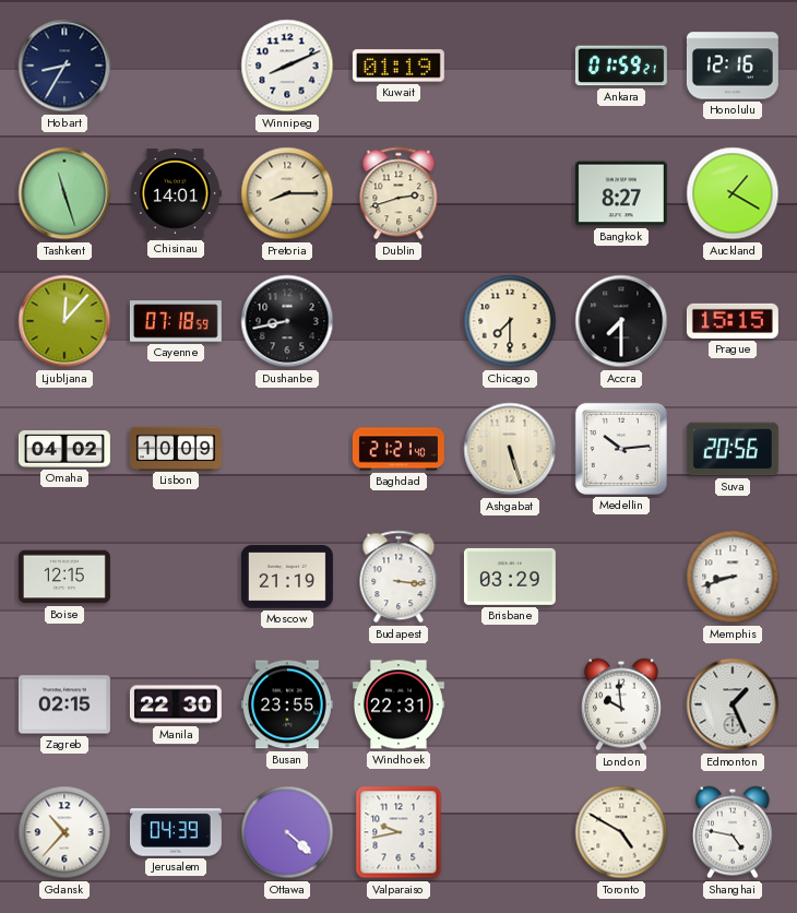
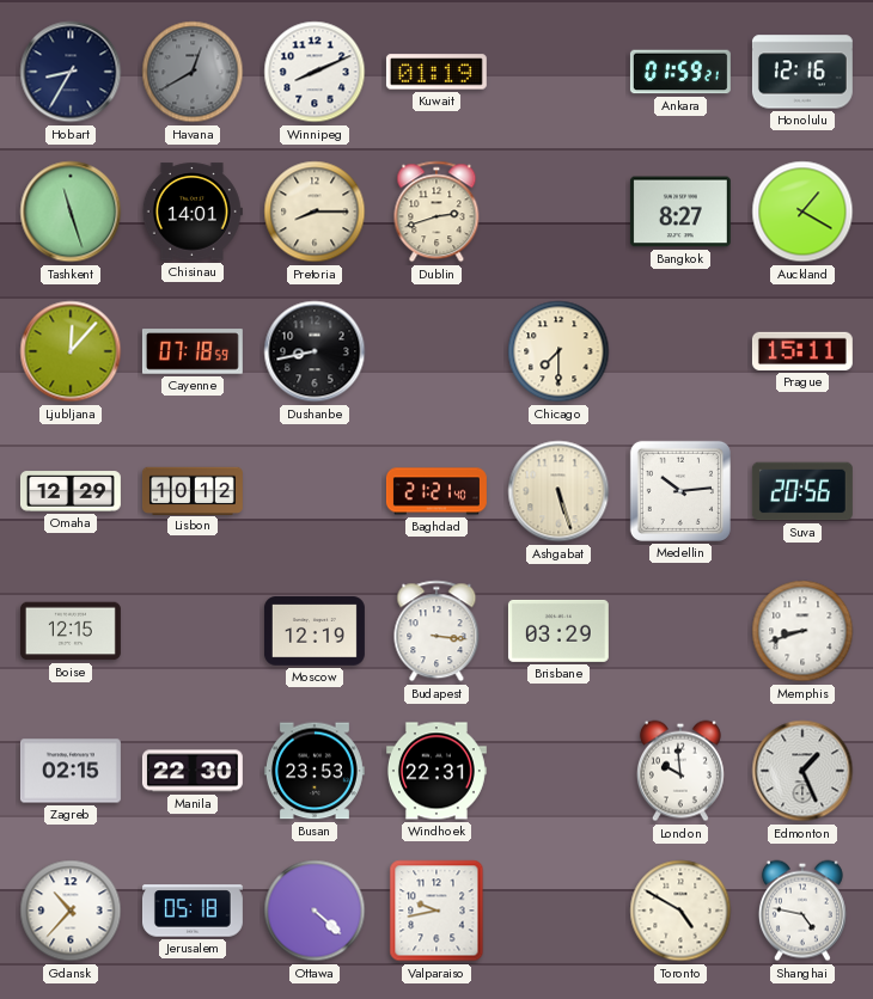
Havana: none -> 12:40 (193, 72)
Accra: 7:30 -> none (621, 321)
Prague: 15:15 -> 15:11 (802, 351)
Omaha: 04:02 -> 12:29 (71, 491)
Lisbon: 10:09 -> 10:12 (193, 490)
Moscow: 21:19 -> 12:19 (315, 631)
Busan: 23:55 -> 23:53 (315, 771)
Jerusalem: 04:39 -> 05:18 (193, 911)
